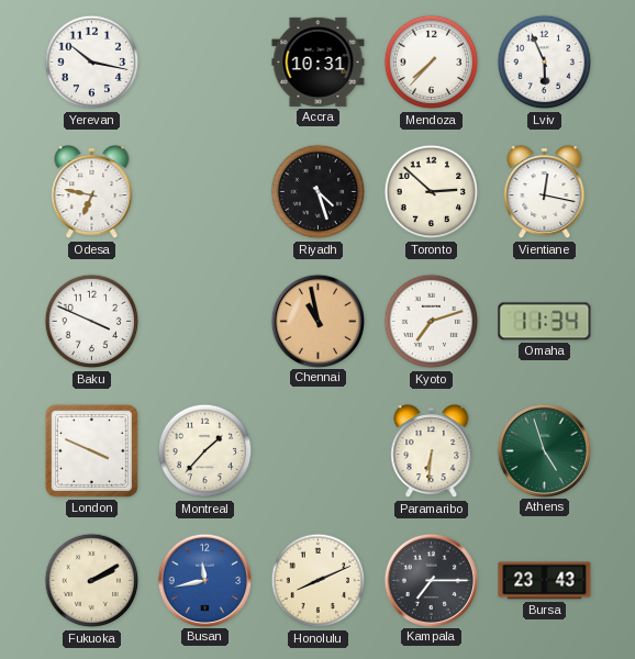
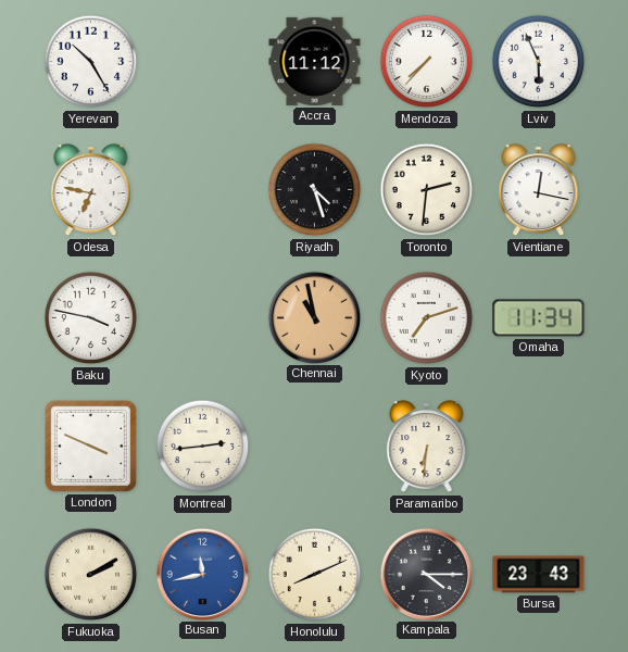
Yerevan: 10:17 -> 10:25 (91, 62)
Accra: 10:31 -> 11:12 (315, 61)
Toronto: 2:52 -> 2:31 (427, 190)
Baku: 3:49 -> 3:47 (91, 318)
Montreal: 1:37 -> 2:44 (203, 447)
Athens: 4:57 -> none (544, 450)
Kampala: 7:15 -> 4:15 (426, 574)
